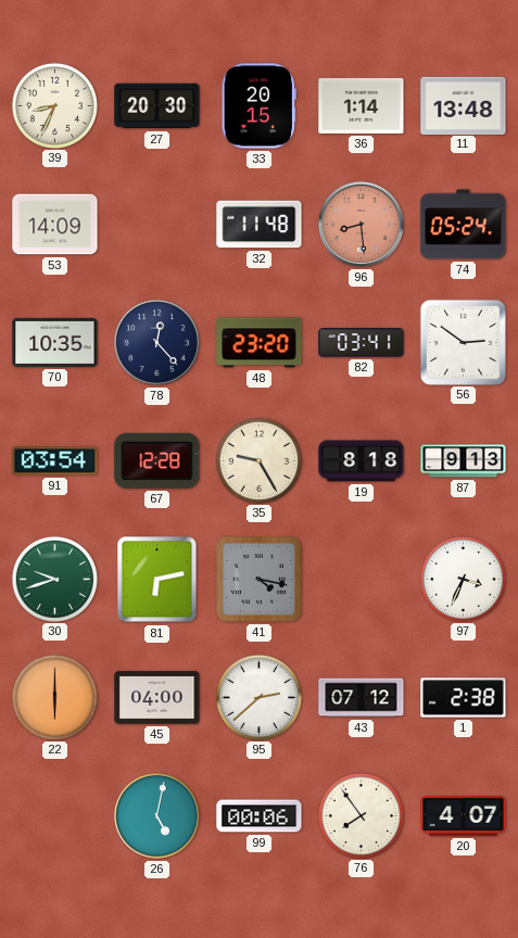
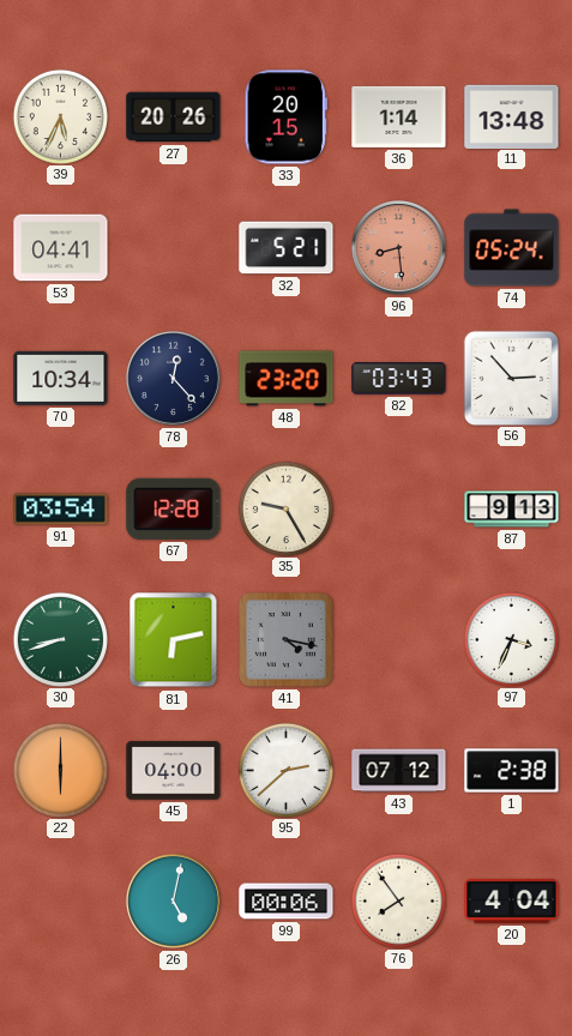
39: 8:34 -> 5:34 (60, 116)
27: 20:30 -> 20:26 (174, 118)
53: 14:09 -> 04:41 (61, 248)
32: 11:48 -> 5:21 (287, 248)
70: 10:35 -> 10:34 (61, 378)
82: 03:41 -> 03:43 (399, 379)
56: 2:51 -> 2:53 (511, 378)
19: 8:18 -> none (362, 461)
30: 9:42 -> 8:42 (60, 639)
20: 4:07 -> 4:04 (512, 902)
